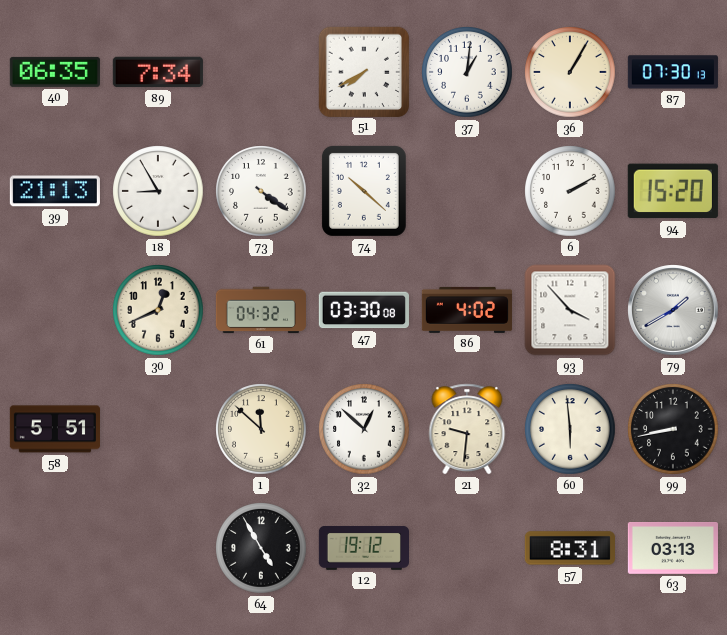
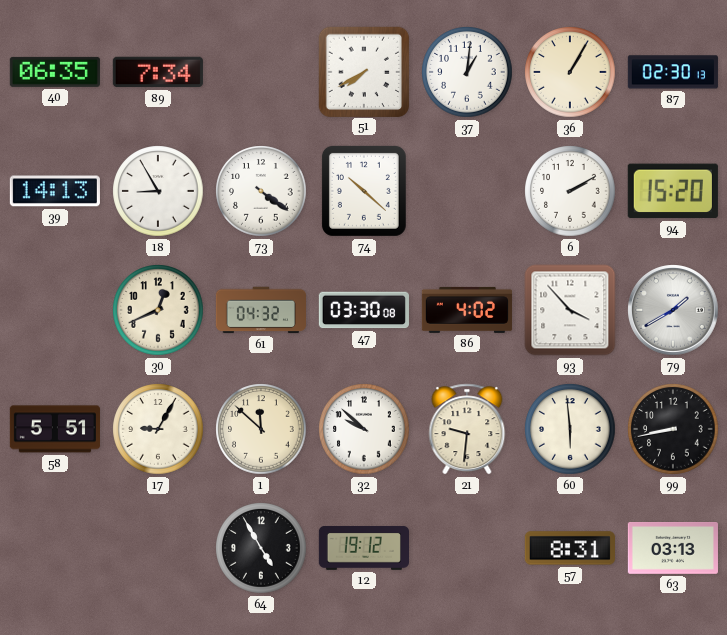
87: 07:30 -> 02:30 (673, 72)
39: 21:13 -> 14:13 (55, 191)
17: none -> 9:05 (158, 429)
32: 12:52 -> 9:52 (364, 429)
